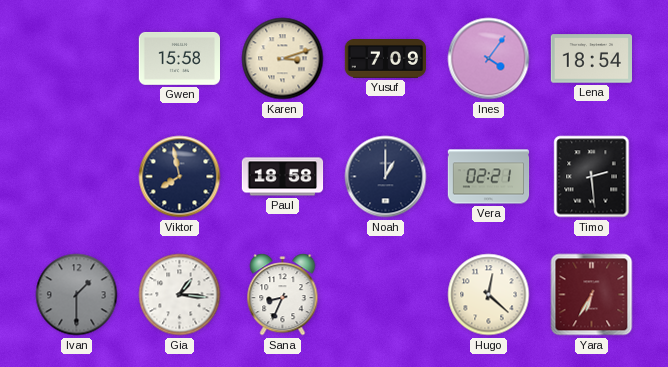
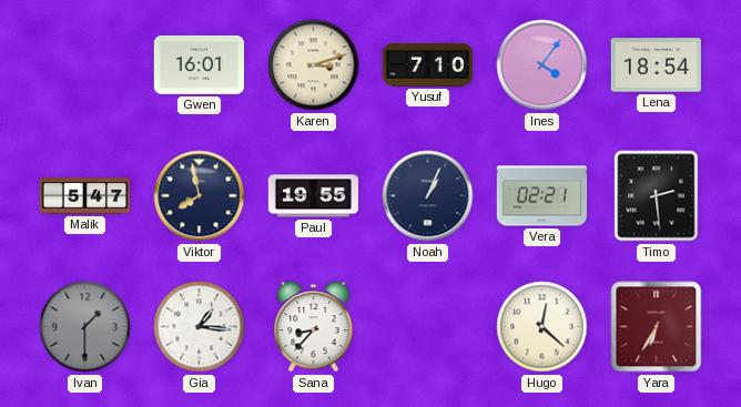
Gwen: 15:58 -> 16:01 (199, 64)
Yusuf: 7:09 -> 7:10 (427, 65)
Malik: none -> 5:47 (85, 196)
Paul: 18:58 -> 19:55 (314, 196)
Noah: 1:00 -> 1:04 (428, 196)
Sana: 8:34 -> 8:37 (314, 327)
